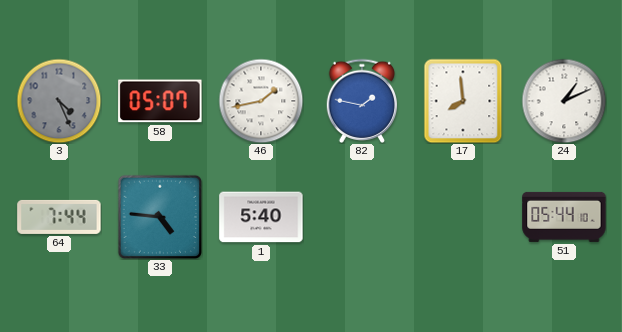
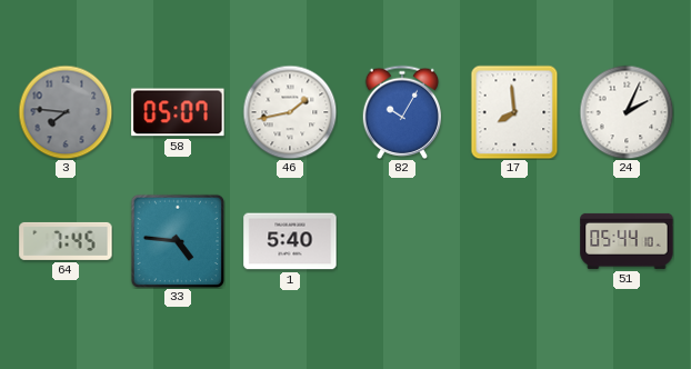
3: 4:26 -> 7:46 (66, 112)
82: 1:47 -> 10:05 (401, 112)
24: 1:11 -> 2:04 (627, 112)
64: 7:44 -> 7:45 (66, 241)
